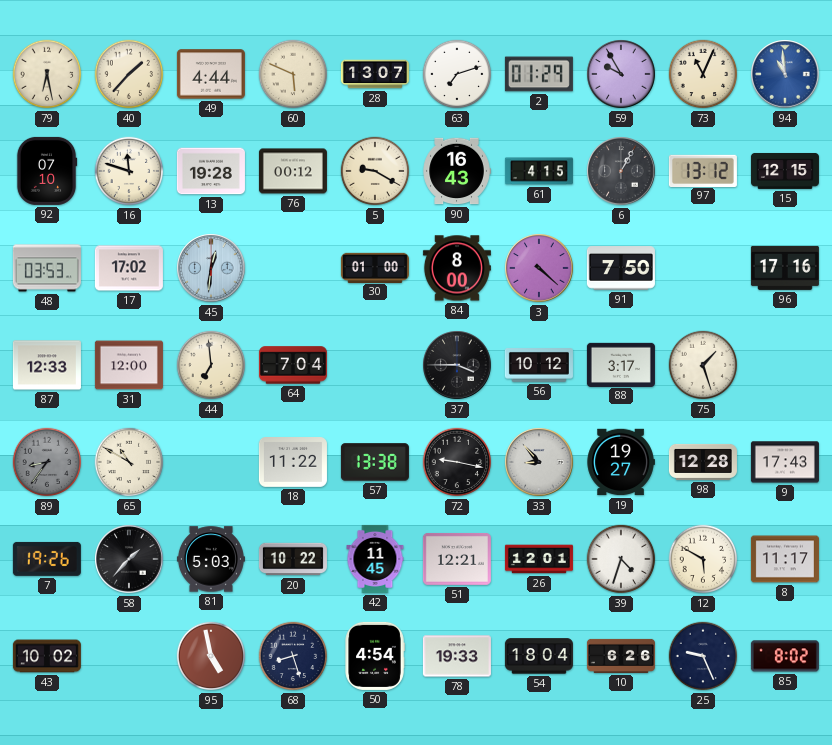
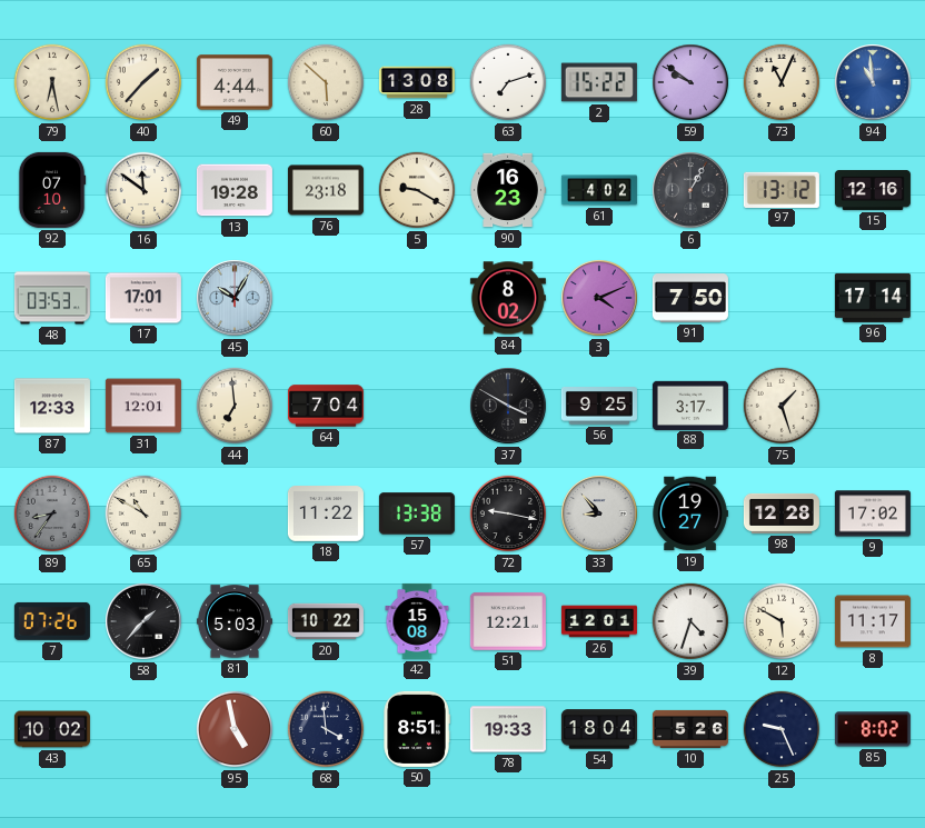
60: 5:49 -> 5:52 (326, 82)
28: 13:07 -> 13:08 (417, 82)
2: 01:29 -> 15:22 (599, 82)
59: 9:55 -> 9:51 (690, 82)
16: 11:48 -> 11:51 (143, 190)
76: 00:12 -> 23:18 (326, 190)
90: 16:43 -> 16:23 (508, 190)
61: 4:15 -> 4:02 (599, 190)
15: 12:15 -> 12:16 (873, 190)
17: 17:02 -> 17:01 (143, 298)
45: 12:31 -> 10:05 (235, 298)
30: 01:00 -> none (375, 267)
84: 8:00 -> 8:02 (508, 298)
3: 4:22 -> 4:11 (599, 298)
96: 17:16 -> 17:14 (873, 298)
31: 12:00 -> 12:01 (143, 406)
37: 3:45 -> 3:50 (508, 406)
56: 10:12 -> 9:25 (599, 407)
9: 17:43 -> 17:02 (873, 513)
7: 19:26 -> 07:26 (52, 621)
42: 11:45 -> 15:08 (417, 621)
68: 8:27 -> 3:59 (326, 729)
50: 4:54 -> 8:51 (417, 729)
10: 6:26 -> 5:26 (690, 729)
